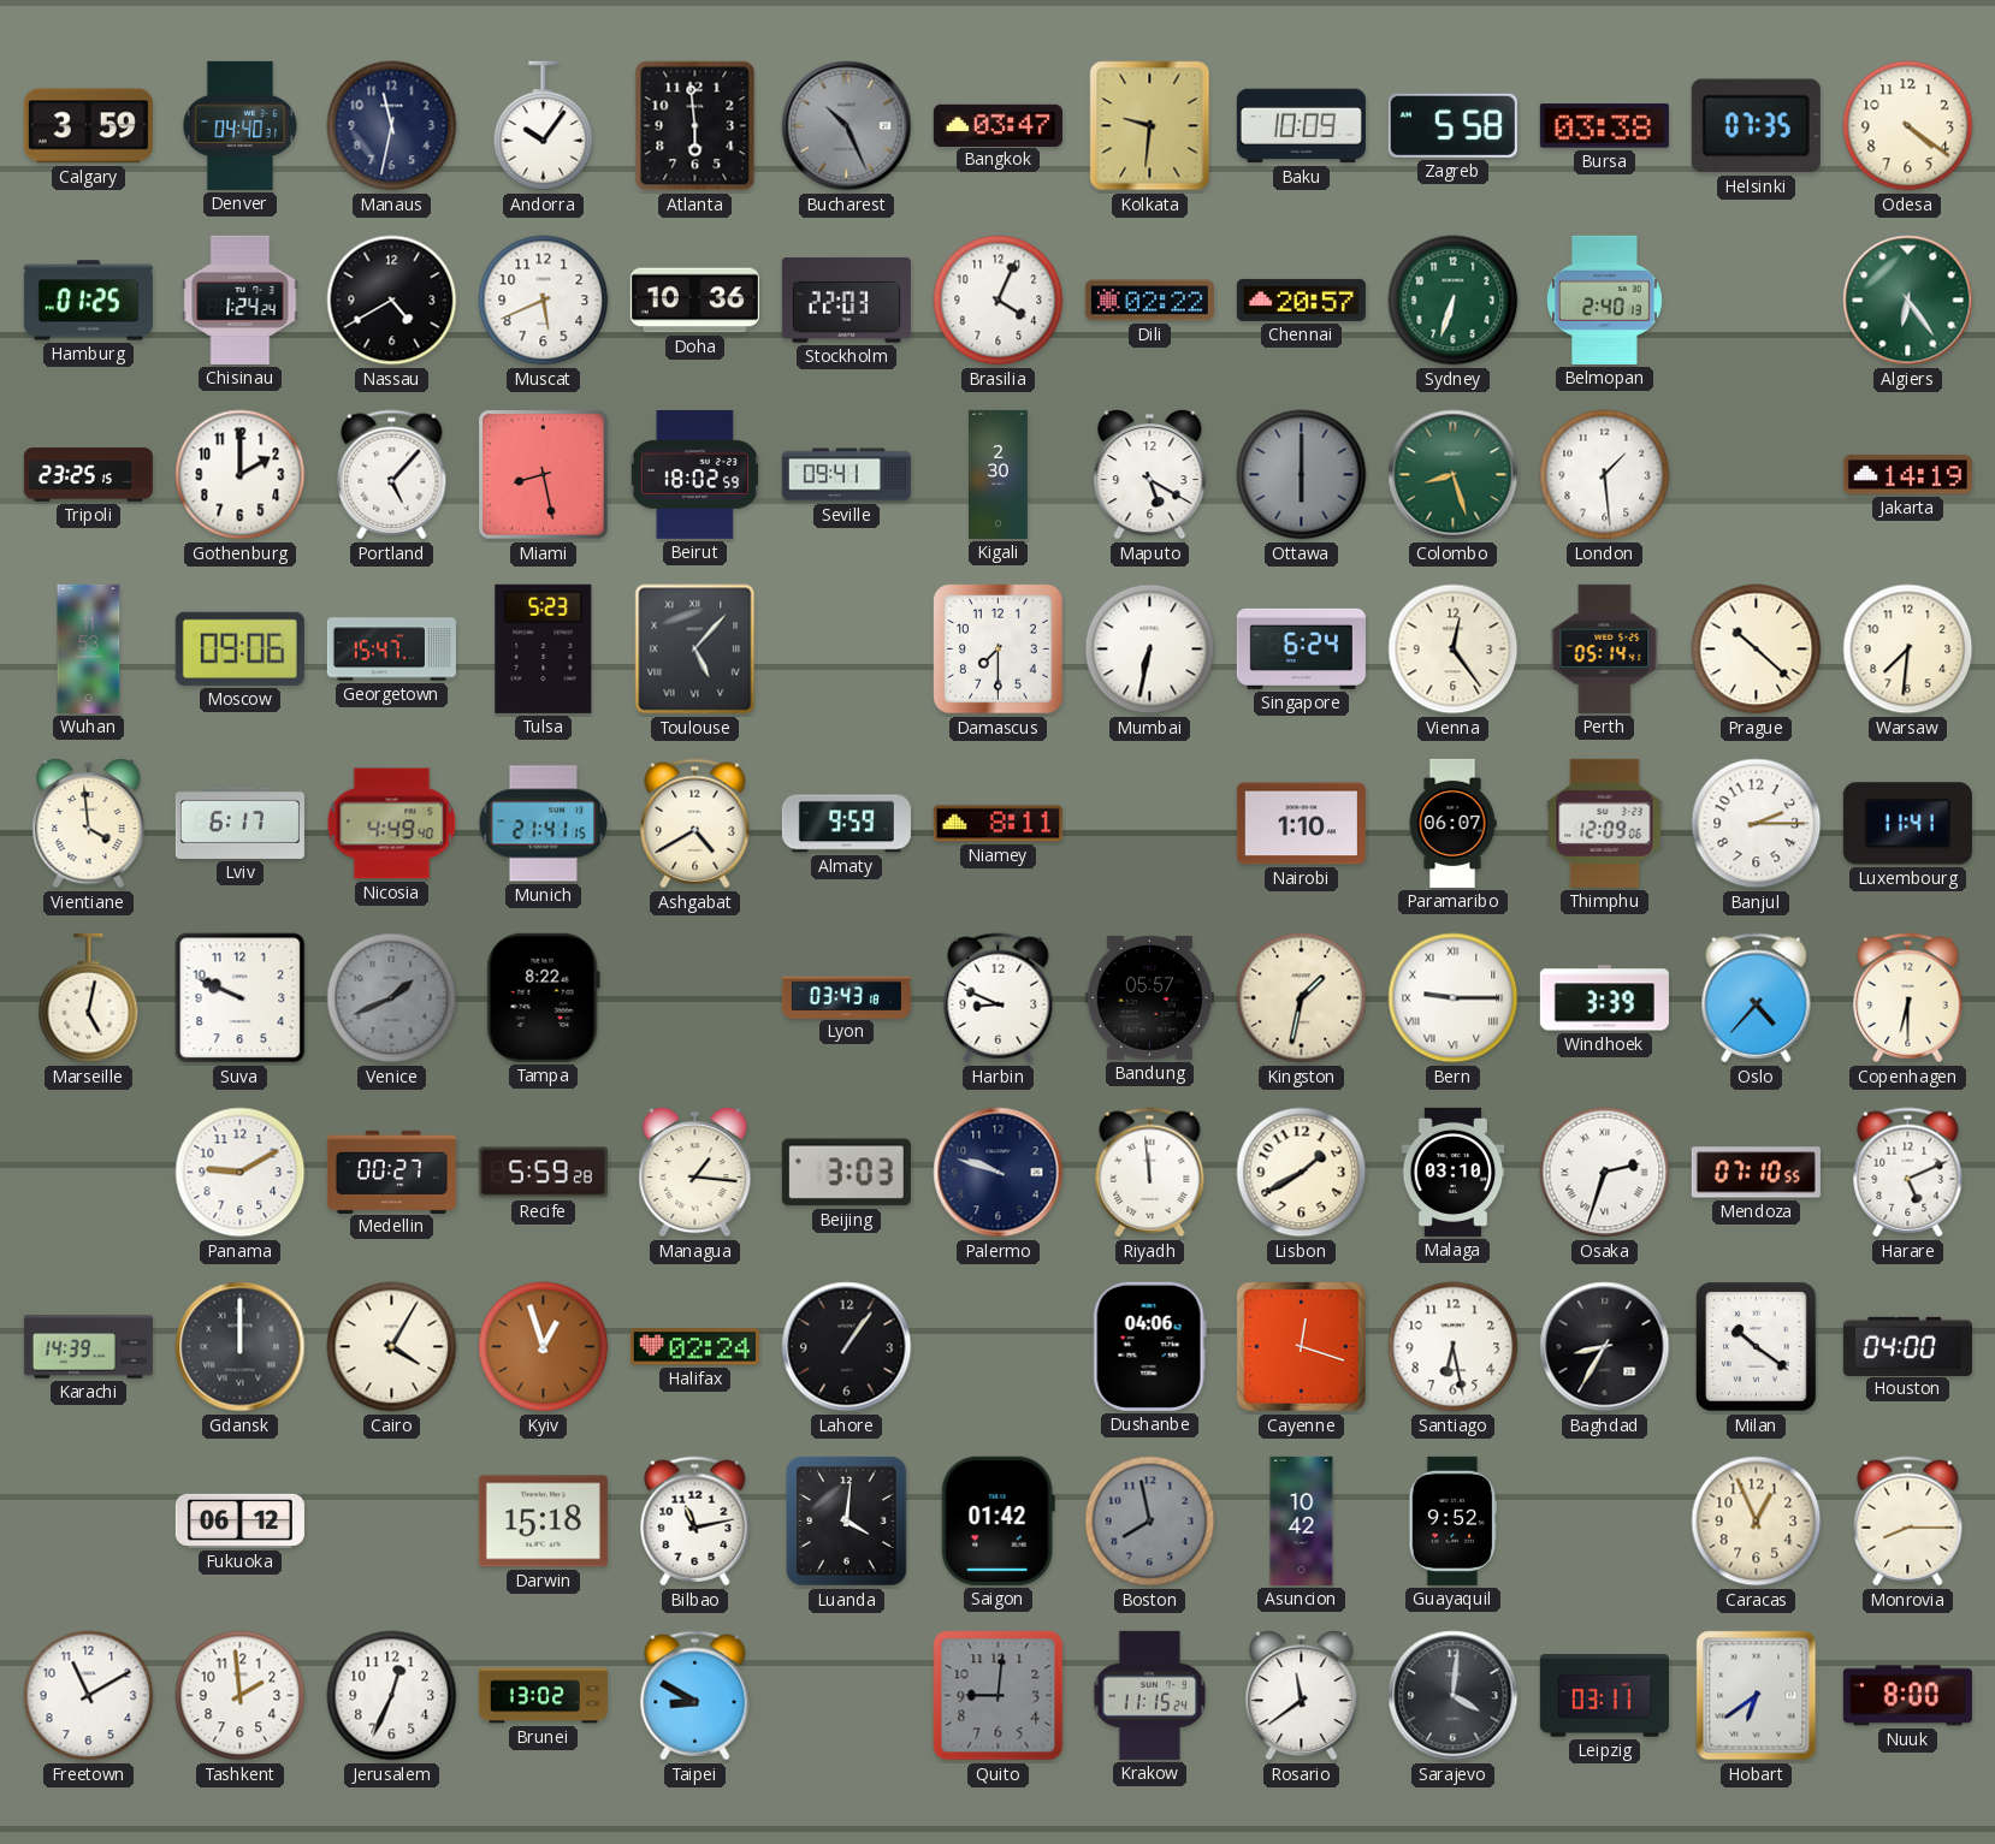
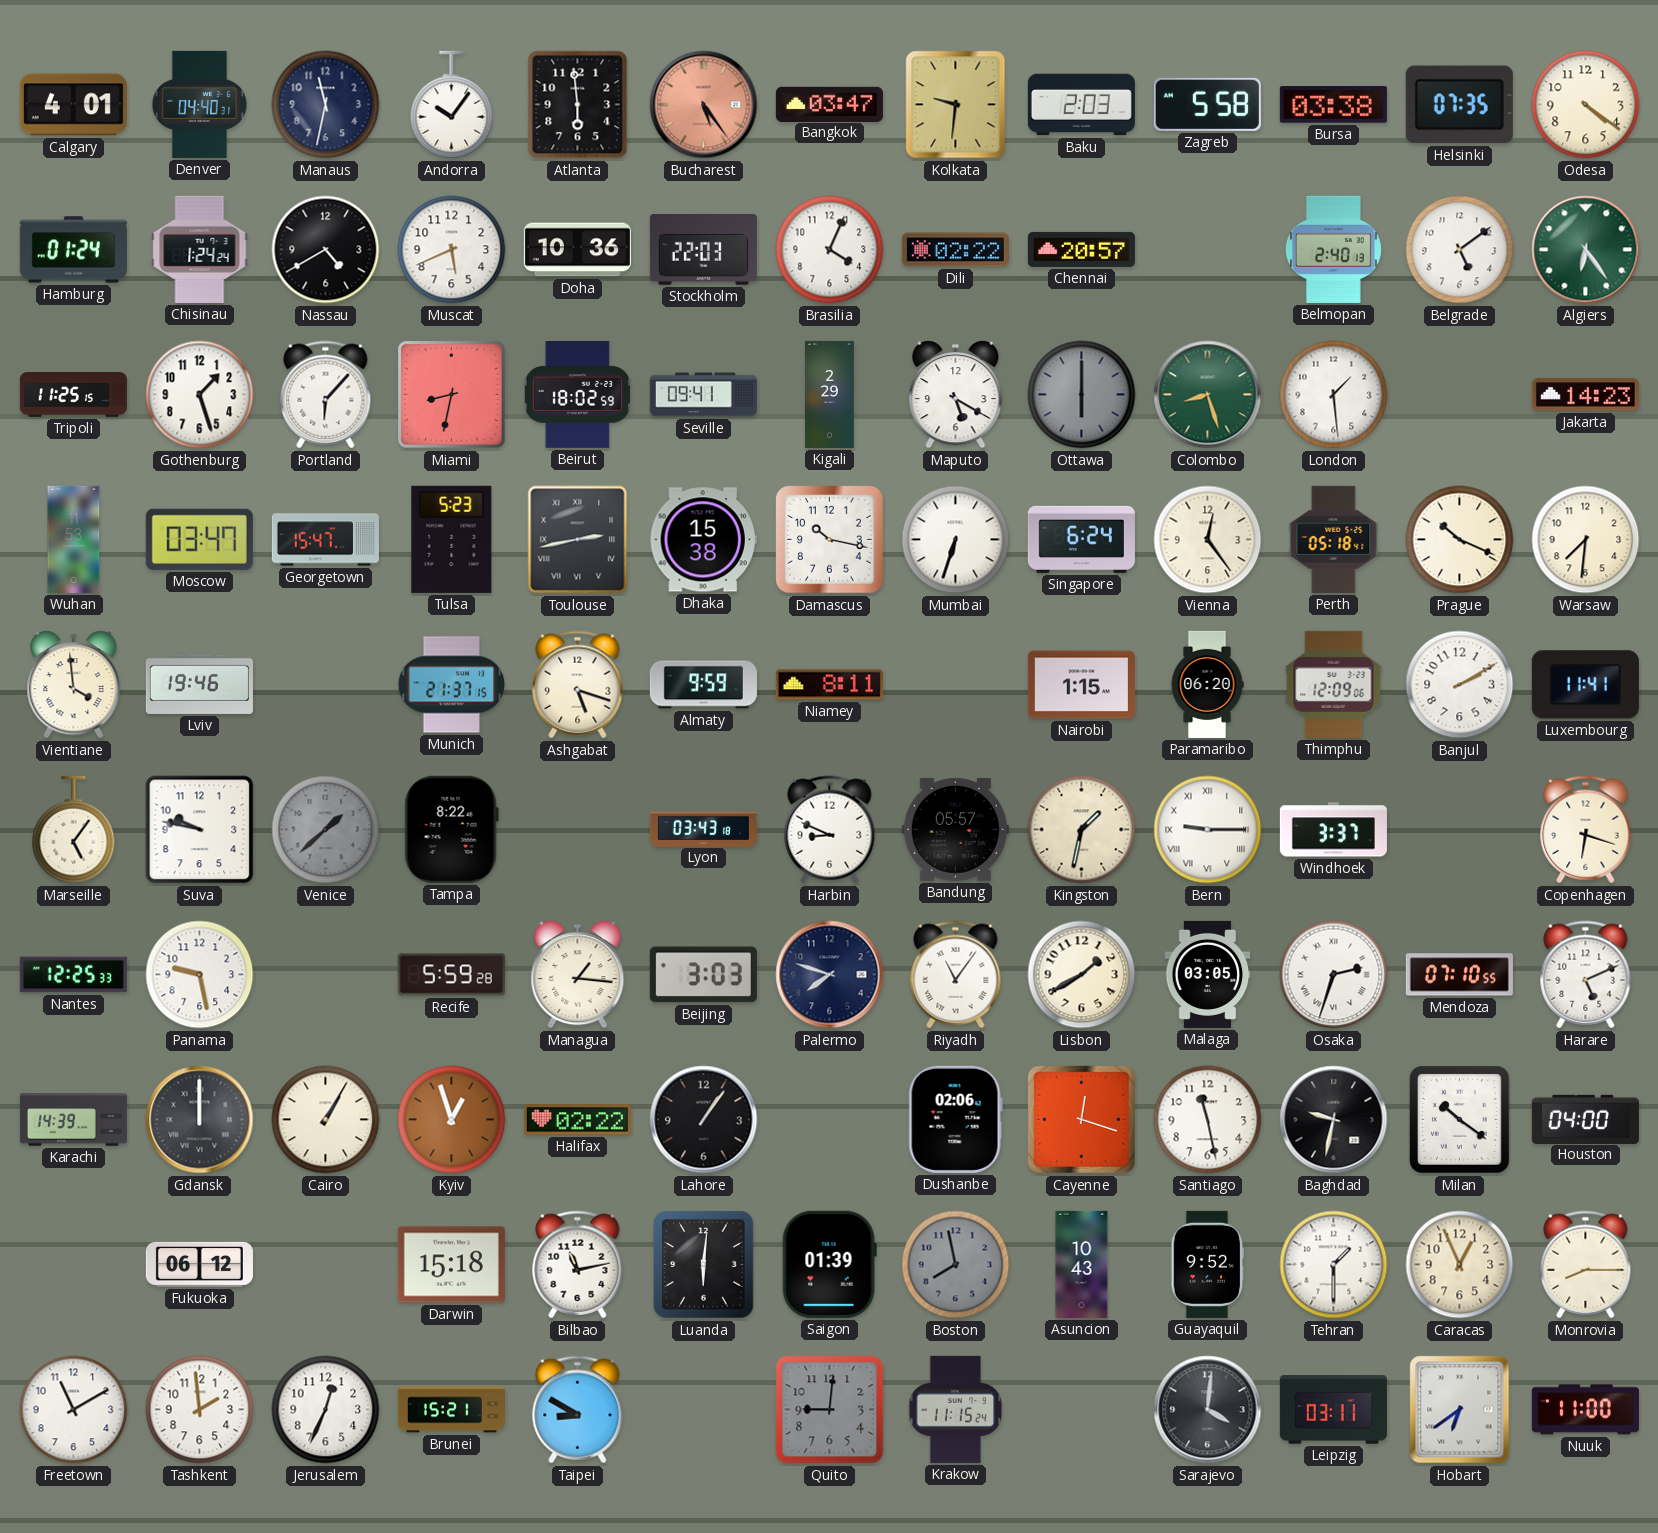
Calgary: 3:59 -> 4:01 (73, 105)
Bucharest: 10:26 -> 5:24 (704, 105)
Bucharest dial: grey -> salmon (704, 105)
Baku: 10:09 -> 2:03 (1081, 105)
Hamburg: 01:25 -> 01:24 (73, 250)
Sydney: 6:33 -> none (1454, 301)
Belgrade: none -> 5:09 (1460, 250)
Tripoli: 23:25 -> 11:25 (73, 395)
Gothenburg: 2:00 -> 1:27 (200, 395)
Portland: 5:07 -> 6:07 (326, 395)
Miami: 8:28 -> 8:32 (452, 395)
Kigali: 2:30 -> 2:29 (830, 394)
Jakarta: 14:19 -> 14:23 (1585, 395)
Moscow: 09:06 -> 03:47 (199, 539)
Toulouse: 5:07 -> 2:43 (578, 540)
Dhaka: none -> 15:38 (703, 540)
Damascus: 7:30 -> 10:17 (830, 540)
Mumbai: 6:32 -> 6:33 (956, 540)
Perth: 05:14 -> 05:18 (1334, 539)
Prague: 10:22 -> 10:19 (1460, 540)
Lviv: 6:17 -> 19:46 (199, 684)
Nicosia: 4:49 -> none (392, 824)
Munich: 21:41 -> 21:37 (451, 685)
Ashgabat: 4:40 -> 5:18 (578, 685)
Nairobi: 1:10 -> 1:15 (1081, 685)
Paramaribo: 06:07 -> 06:20 (1207, 684)
Banjul: 2:15 -> 2:10 (1460, 685)
Marseille: 5:02 -> 5:06 (74, 830)
Suva: 9:49 -> 9:47 (200, 830)
Venice: 1:41 -> 1:38 (326, 830)
Windhoek: 3:39 -> 3:37 (1333, 830)
Oslo: 4:37 -> none (1757, 998)
Copenhagen: 6:30 -> 6:18 (1586, 830)
Nantes: none -> 12:25 (73, 975)
Panama: 9:10 -> 9:28 (200, 975)
Medellin: 00:27 -> none (391, 1172)
Palermo: 9:48 -> 7:48 (830, 975)
Riyadh: 11:59 -> 11:06 (956, 975)
Malaga: 03:10 -> 03:05 (1208, 974)
Cairo: 4:05 -> 1:05 (326, 1120)
Halifax: 02:24 -> 02:22 (577, 1120)
Dushanbe: 04:06 -> 02:06 (955, 1119)
Santiago: 6:28 -> 11:28 (1208, 1120)
Baghdad: 8:35 -> 9:32 (1334, 1120)
Luanda: 4:01 -> 6:01 (704, 1265)
Saigon: 01:42 -> 01:39 (829, 1264)
Asuncion: 10:42 -> 10:43 (1082, 1264)
Tehran: none -> 1:30 (1334, 1265)
Brunei: 13:02 -> 15:21 (451, 1410)
Rosario: 11:39 -> none (1302, 1696)
Nuuk: 8:00 -> 11:00 (1585, 1410)
